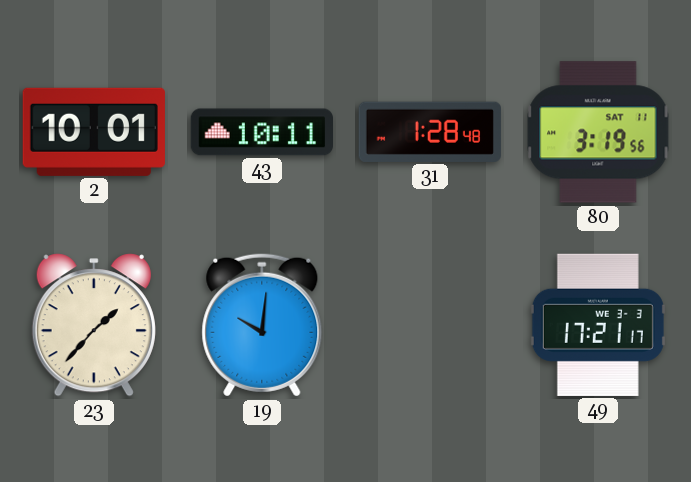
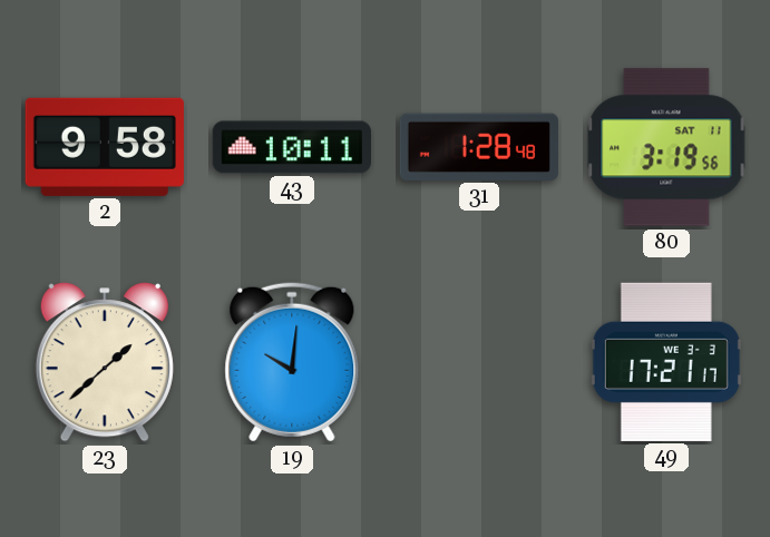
2: 10:01 -> 9:58 (105, 147)
23: 1:37 -> 1:38 (105, 362)
